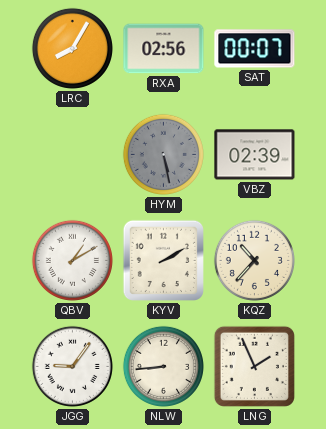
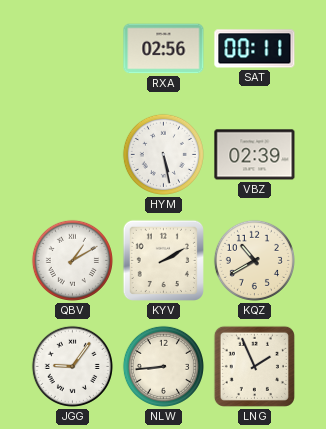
LRC: 8:05 -> none (72, 48)
SAT: 00:07 -> 00:11 (255, 49)
HYM dial: grey -> white (163, 154)
KQZ: 10:37 -> 10:40 (254, 260)
